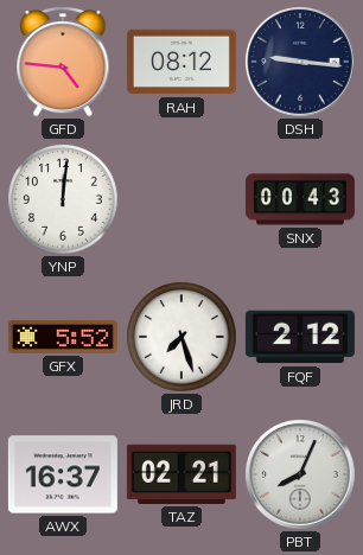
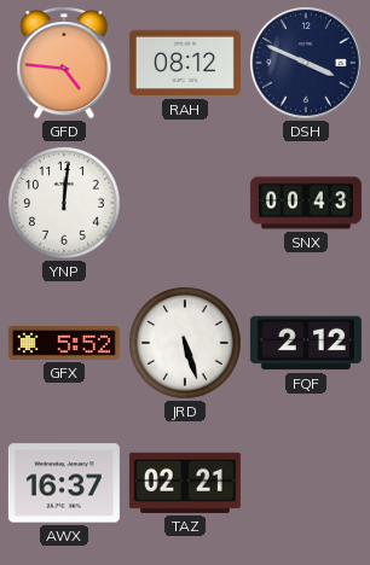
DSH: 9:16 -> 3:49 (307, 64)
JRD: 7:27 -> 5:27 (185, 343)
PBT: 8:04 -> none (301, 476)
